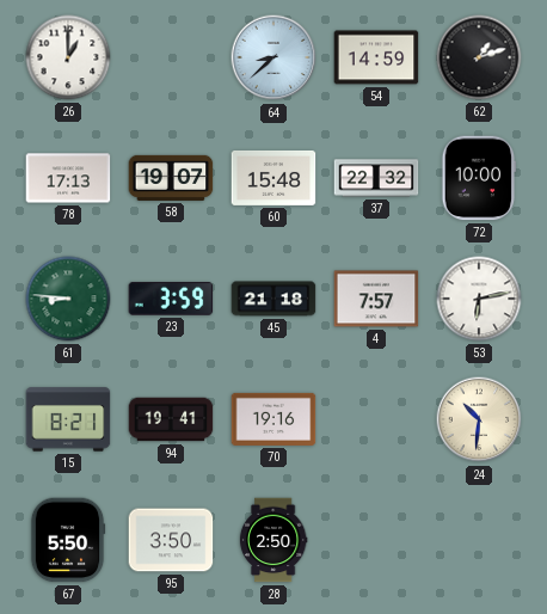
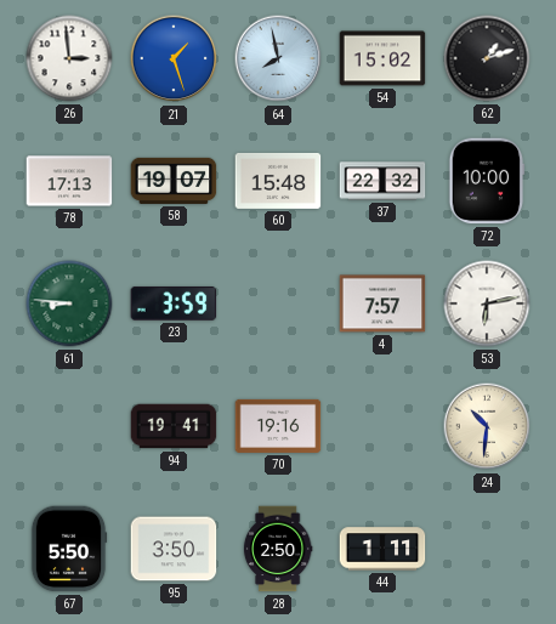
26: 1:00 -> 2:59 (69, 58)
21: none -> 1:27 (174, 58)
64: 8:38 -> 7:58 (278, 58)
54: 14:59 -> 15:02 (382, 58)
45: 21:18 -> none (273, 299)
15: 8:21 -> none (68, 419)
44: none -> 1:11 (382, 549)
